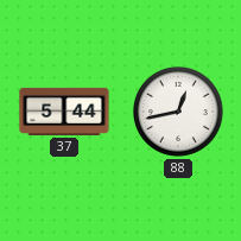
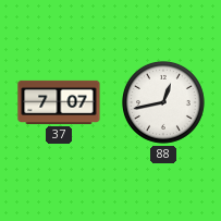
37: 5:44 -> 7:07 (59, 102)
